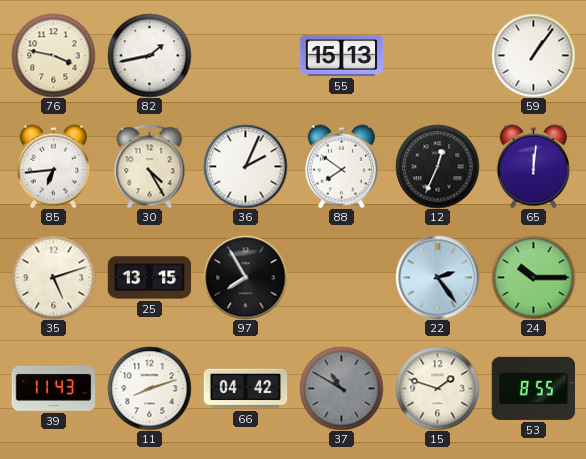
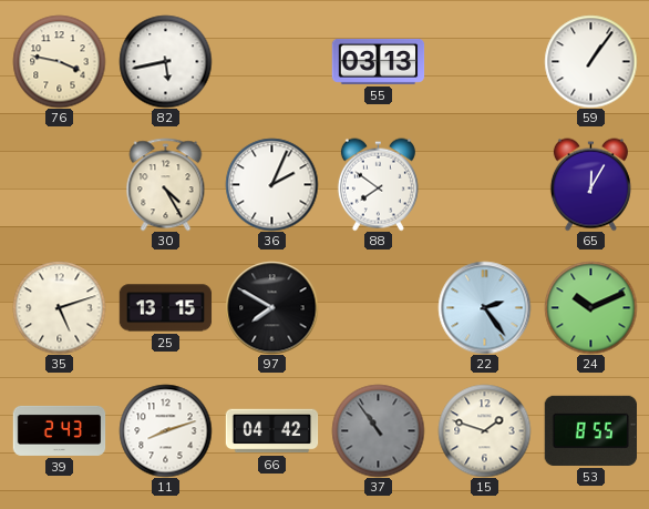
82: 1:43 -> 5:43 (165, 61)
55: 15:13 -> 03:13 (378, 61)
85: 6:44 -> none (53, 166)
12: 12:34 -> none (437, 166)
65: 12:01 -> 12:05 (590, 184)
97: 7:55 -> 7:50 (271, 307)
24: 10:15 -> 10:11 (590, 307)
39: 11:43 -> 2:43 (59, 430)
37: 10:50 -> 10:54 (378, 430)
